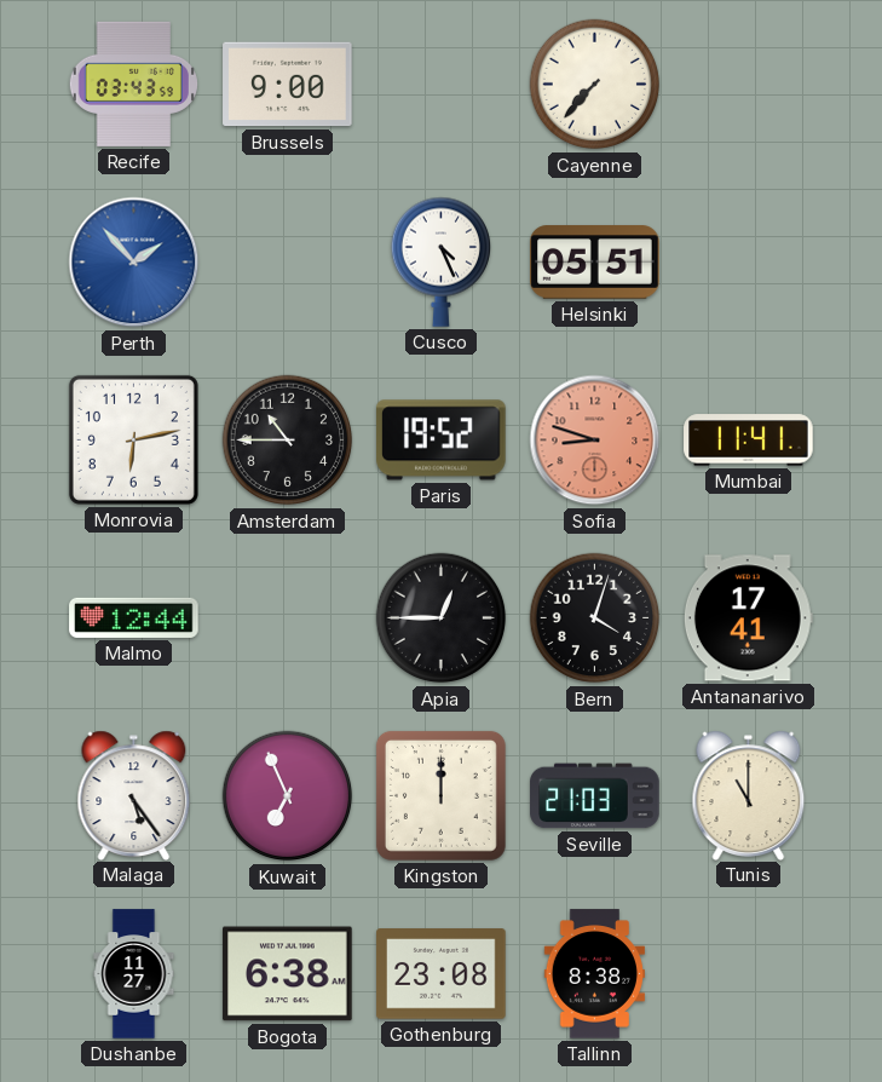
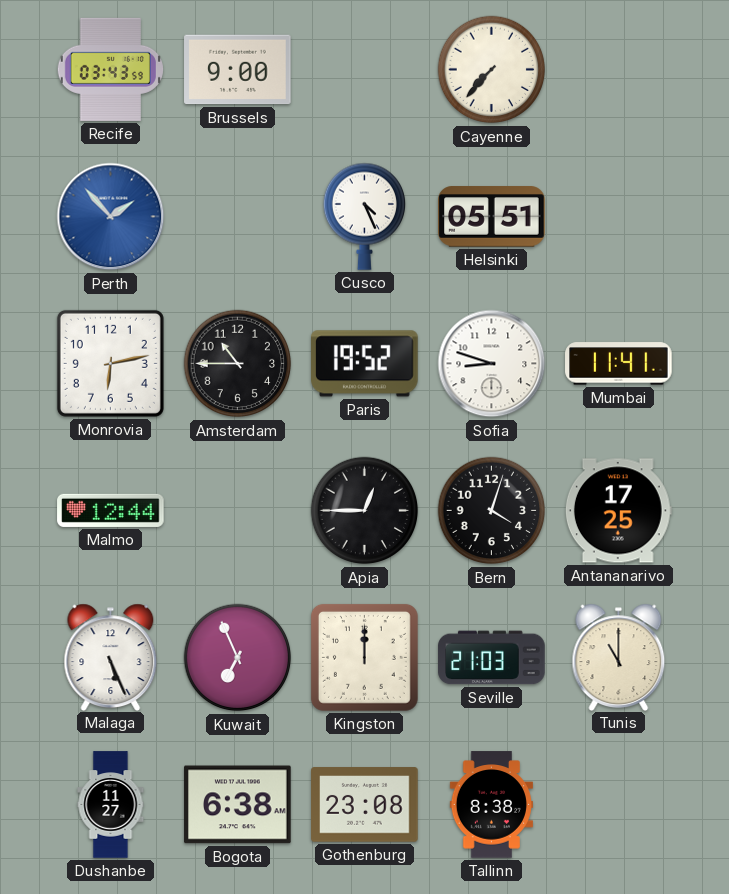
Sofia dial: salmon -> white (492, 364)
Antananarivo: 17:41 -> 17:25 (618, 511)
Malaga: 5:24 -> 5:26 (111, 657)
